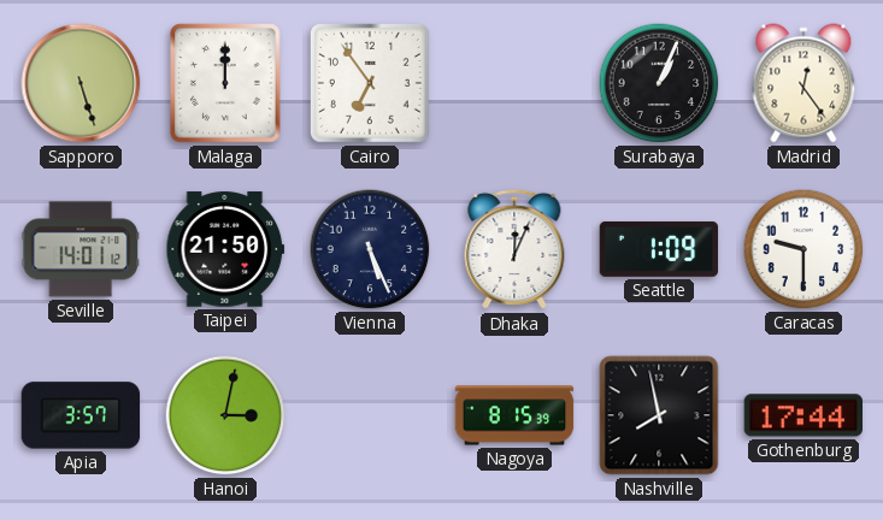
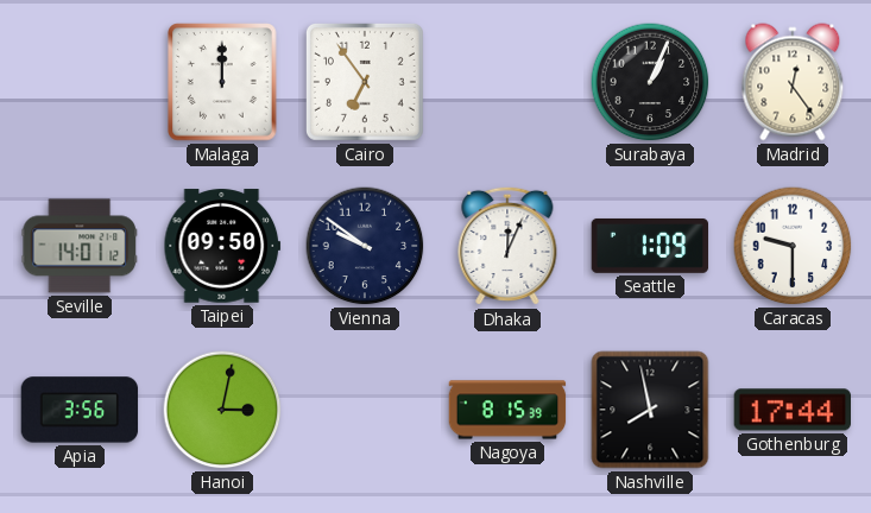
Sapporo: 5:27 -> none (81, 83)
Taipei: 21:50 -> 09:50 (222, 246)
Vienna: 5:26 -> 9:51 (365, 246)
Apia: 3:57 -> 3:56 (80, 410)
